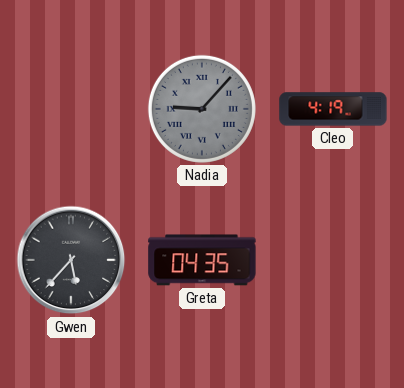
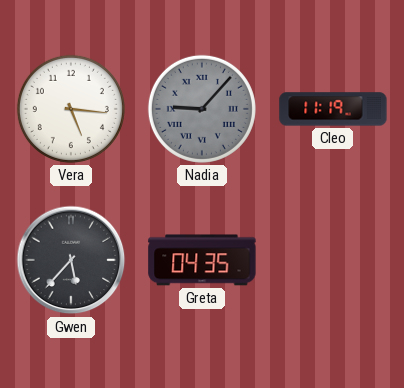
Vera: none -> 5:16 (71, 109)
Cleo: 4:19 -> 11:19 (333, 109)
